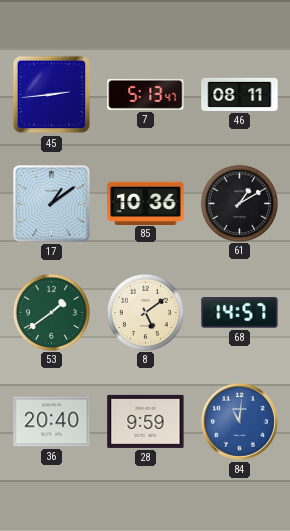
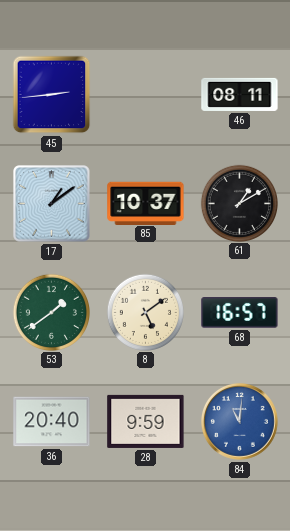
7: 5:13 -> none (146, 94)
85: 10:36 -> 10:37 (146, 203)
68: 14:57 -> 16:57 (240, 313)
